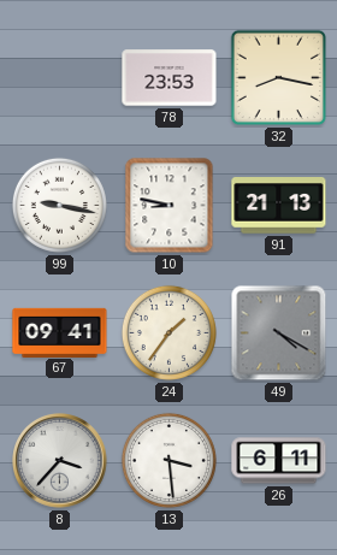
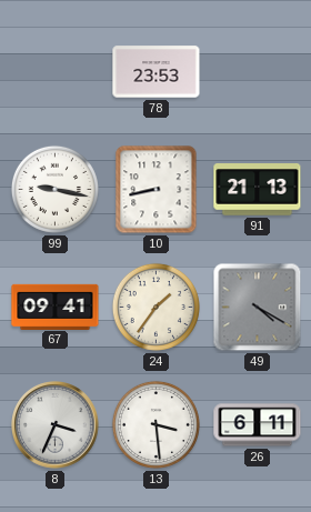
32: 8:17 -> none (279, 78)
10: 8:47 -> 8:43 (157, 190)
8: 3:37 -> 3:34 (56, 425)
